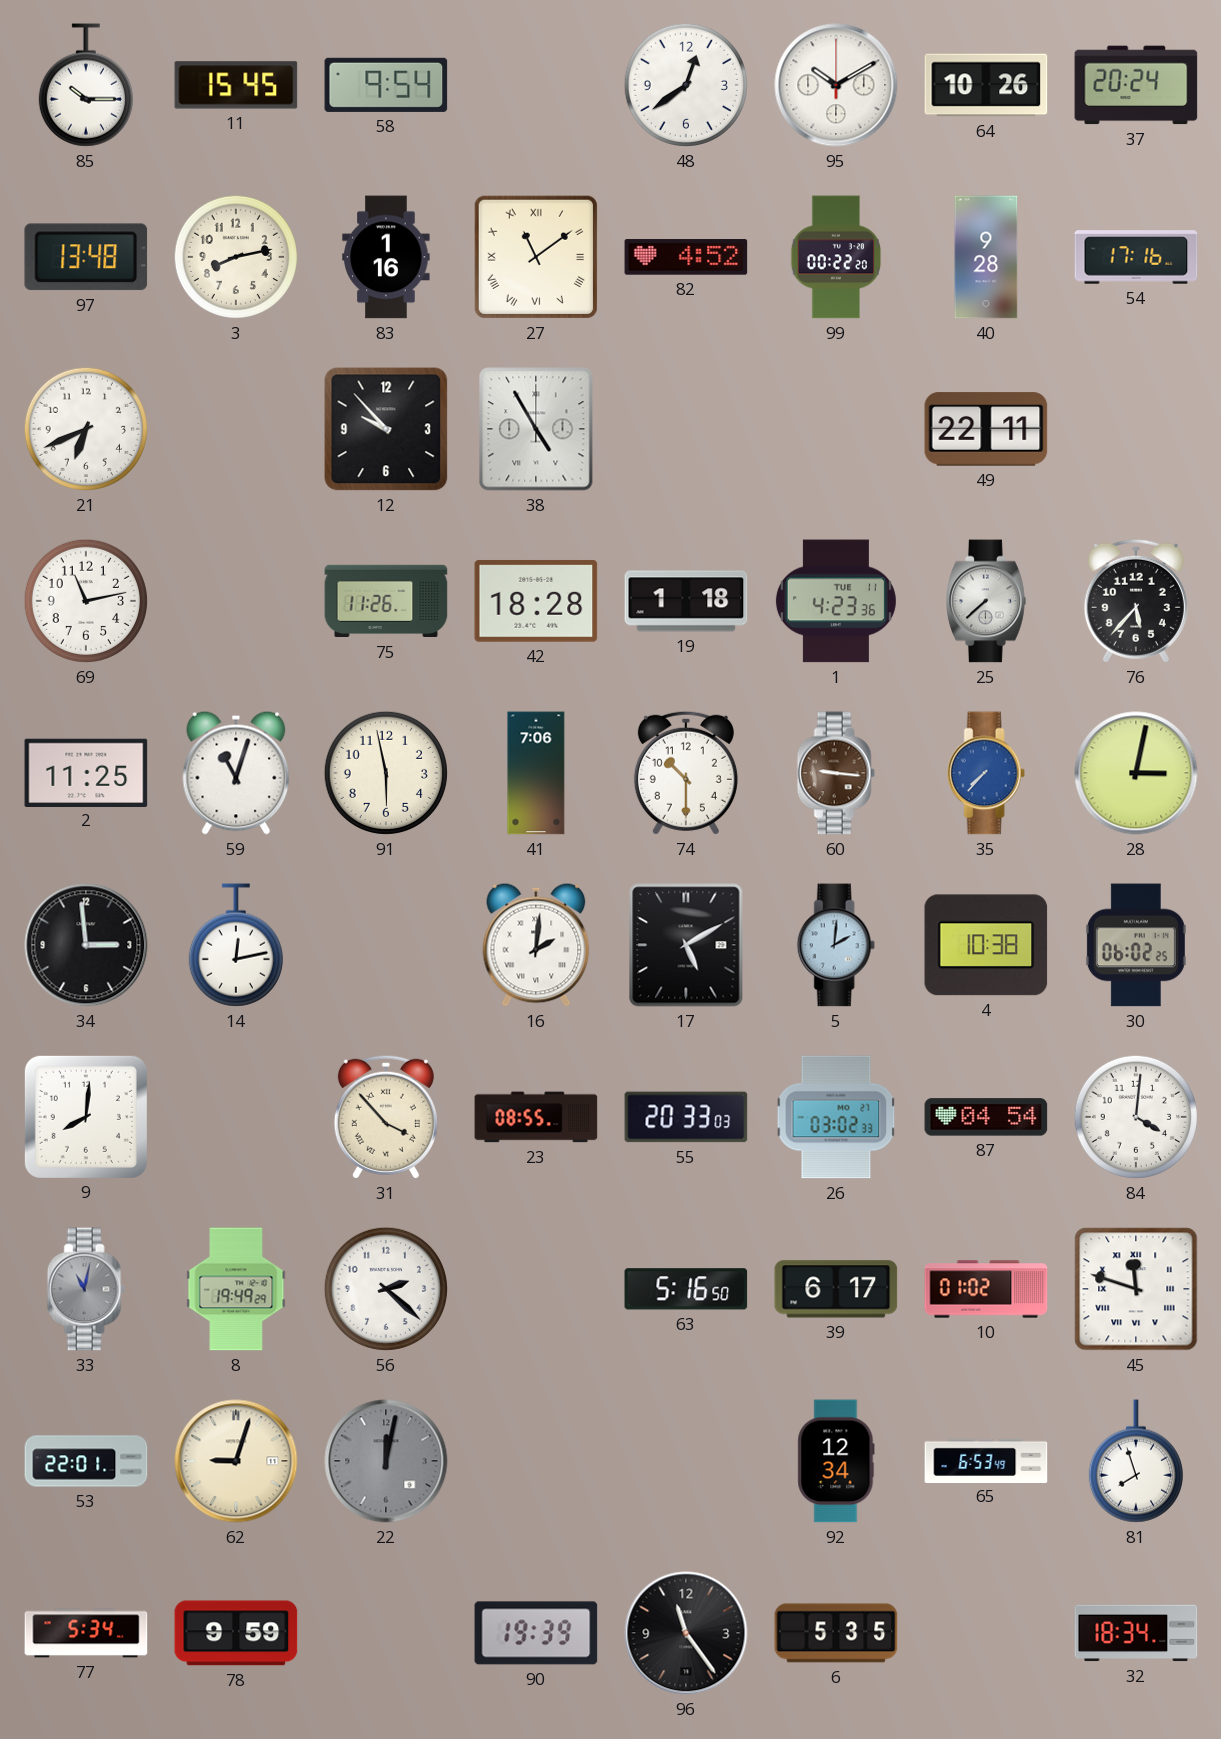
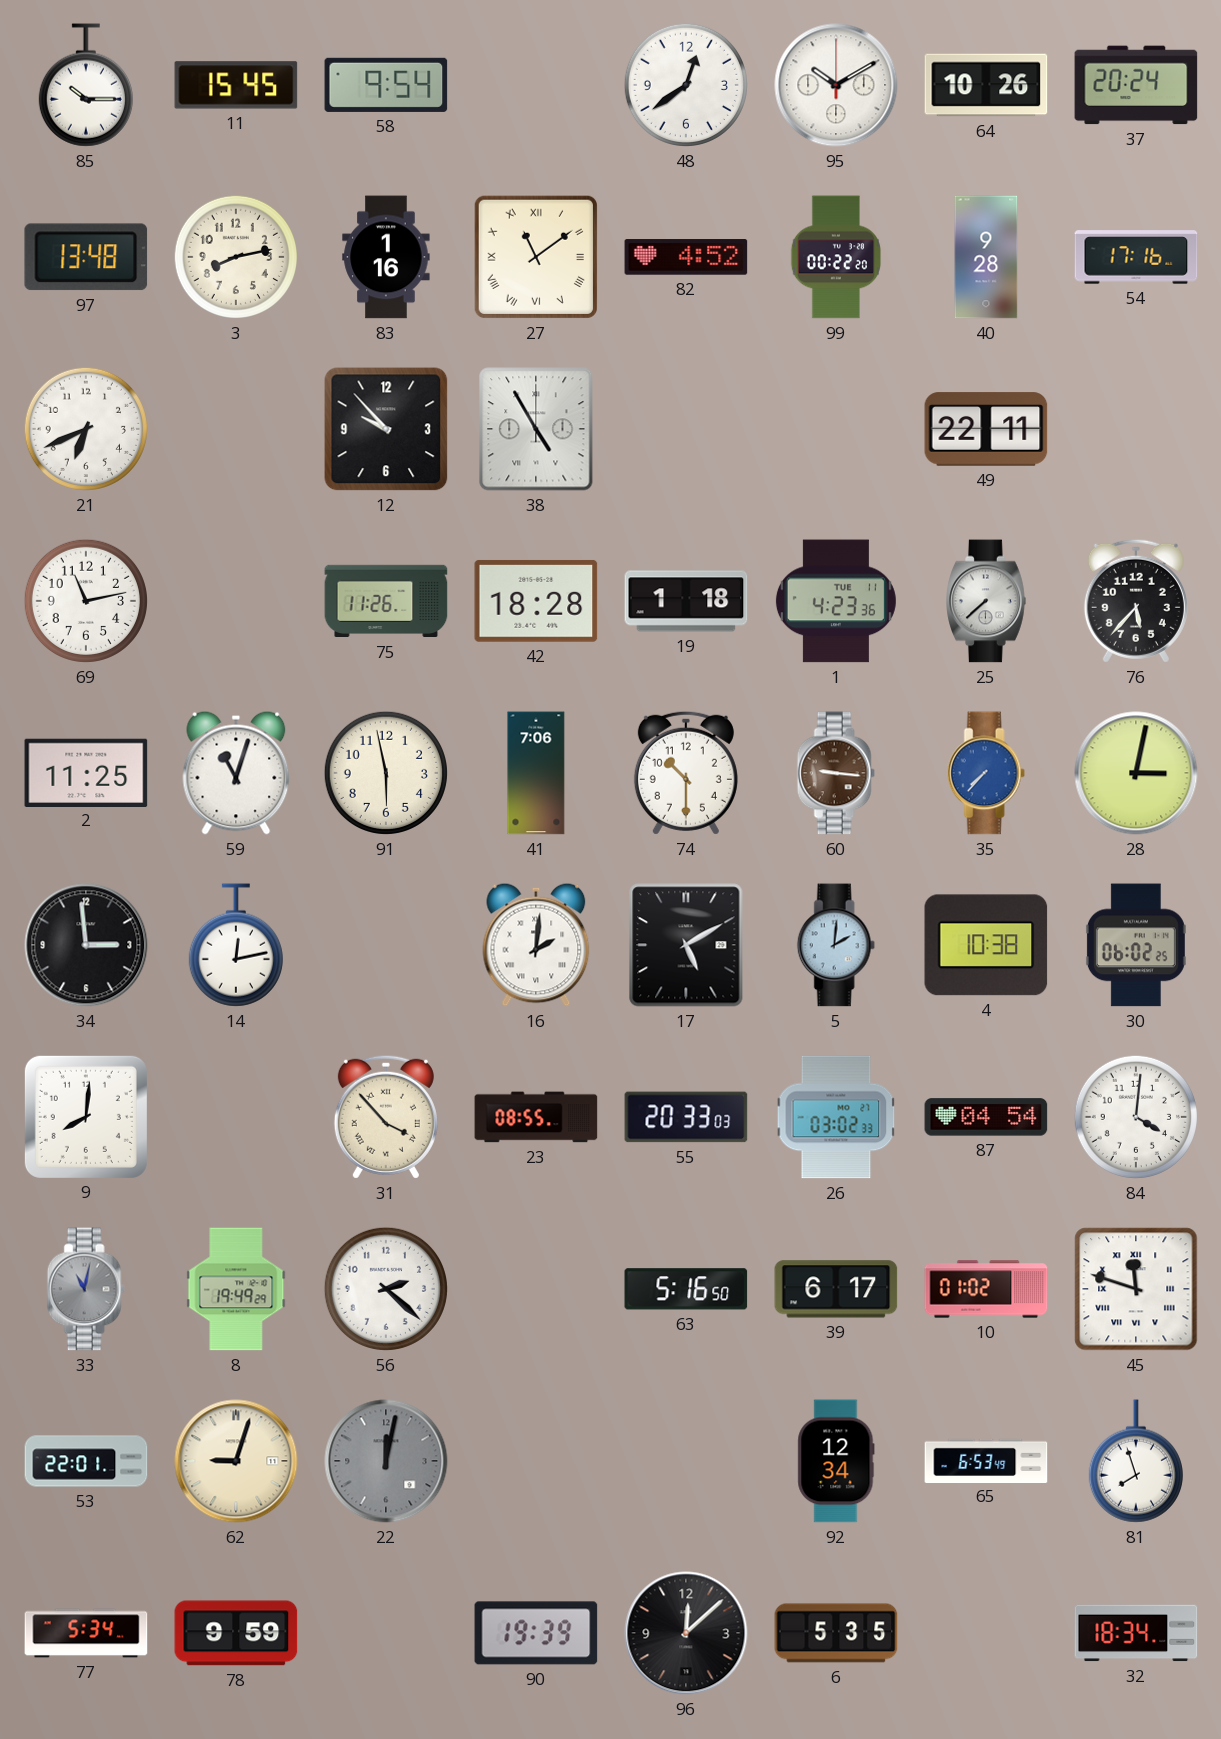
96: 11:24 -> 12:08 (686, 1633)
